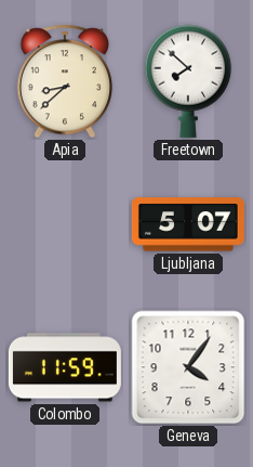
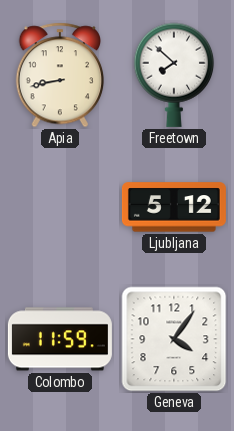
Apia: 8:38 -> 8:43 (59, 75)
Ljubljana: 5:07 -> 5:12 (174, 207)
